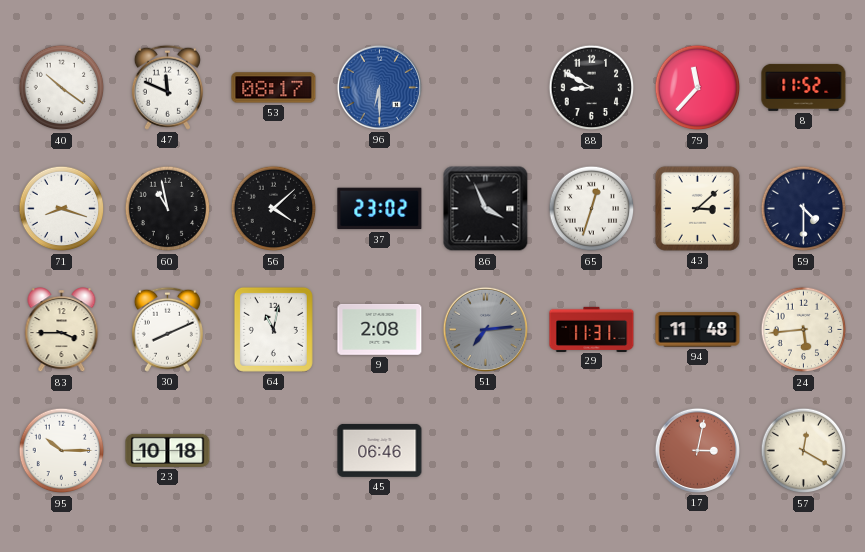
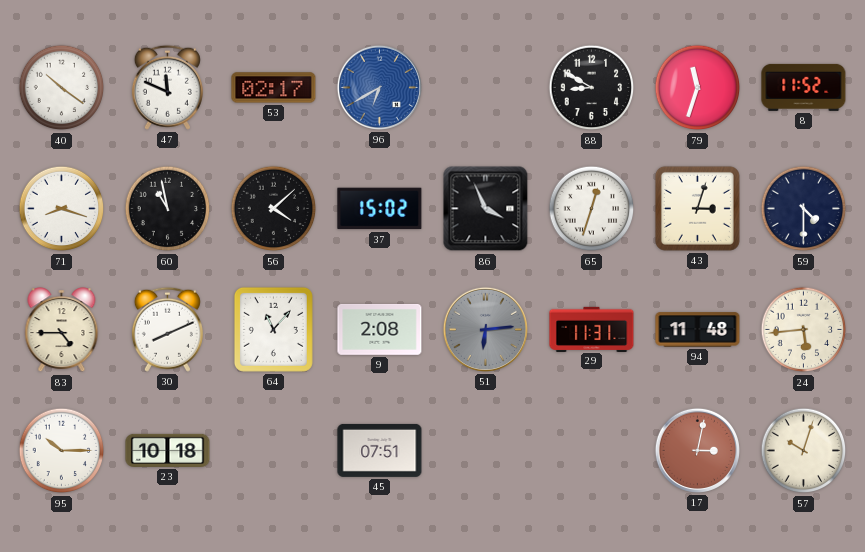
53: 08:17 -> 02:17 (274, 88)
96: 6:30 -> 6:40 (379, 87)
79: 11:37 -> 11:33 (698, 88)
37: 23:02 -> 15:02 (380, 209)
43: 3:08 -> 3:03 (697, 208)
83: 3:45 -> 4:45 (62, 330)
64: 11:02 -> 11:07 (273, 329)
51: 7:14 -> 6:14 (485, 329)
45: 06:46 -> 07:51 (380, 450)
57: 12:20 -> 10:03 (804, 451)
